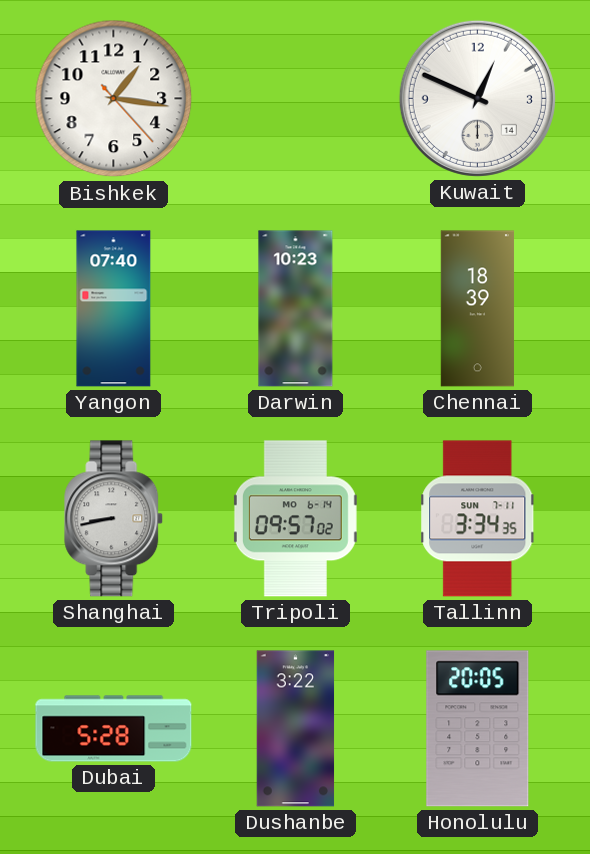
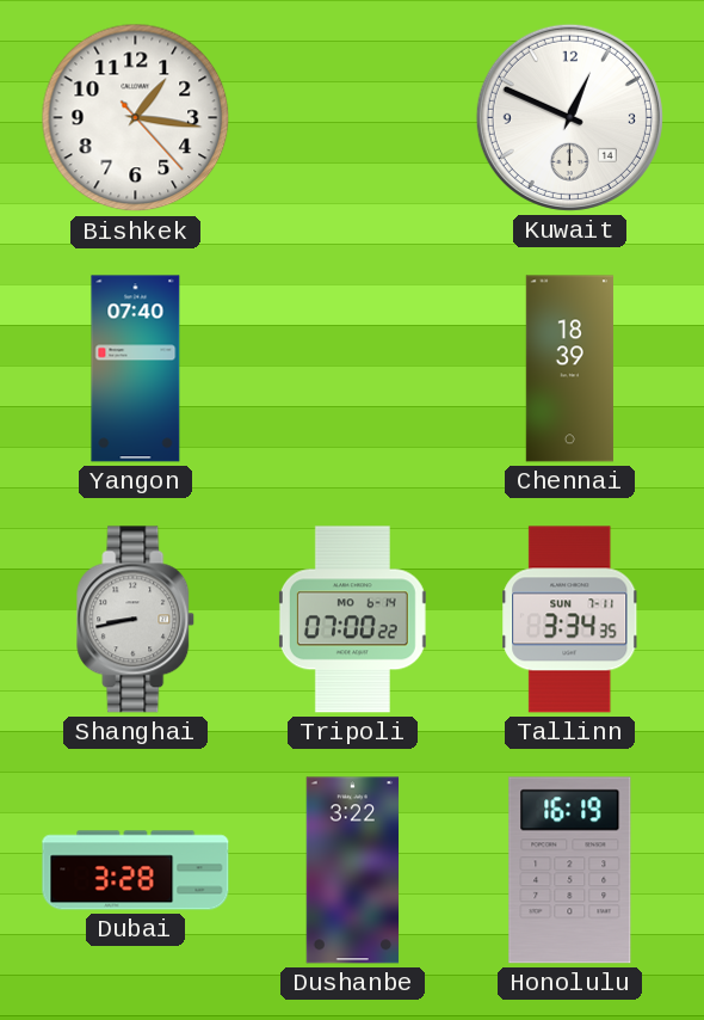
Darwin: 10:23 -> none (296, 309)
Tripoli: 09:57 -> 07:00 (352, 620)
Dubai: 5:28 -> 3:28 (136, 871)
Honolulu: 20:05 -> 16:19 (570, 871)
